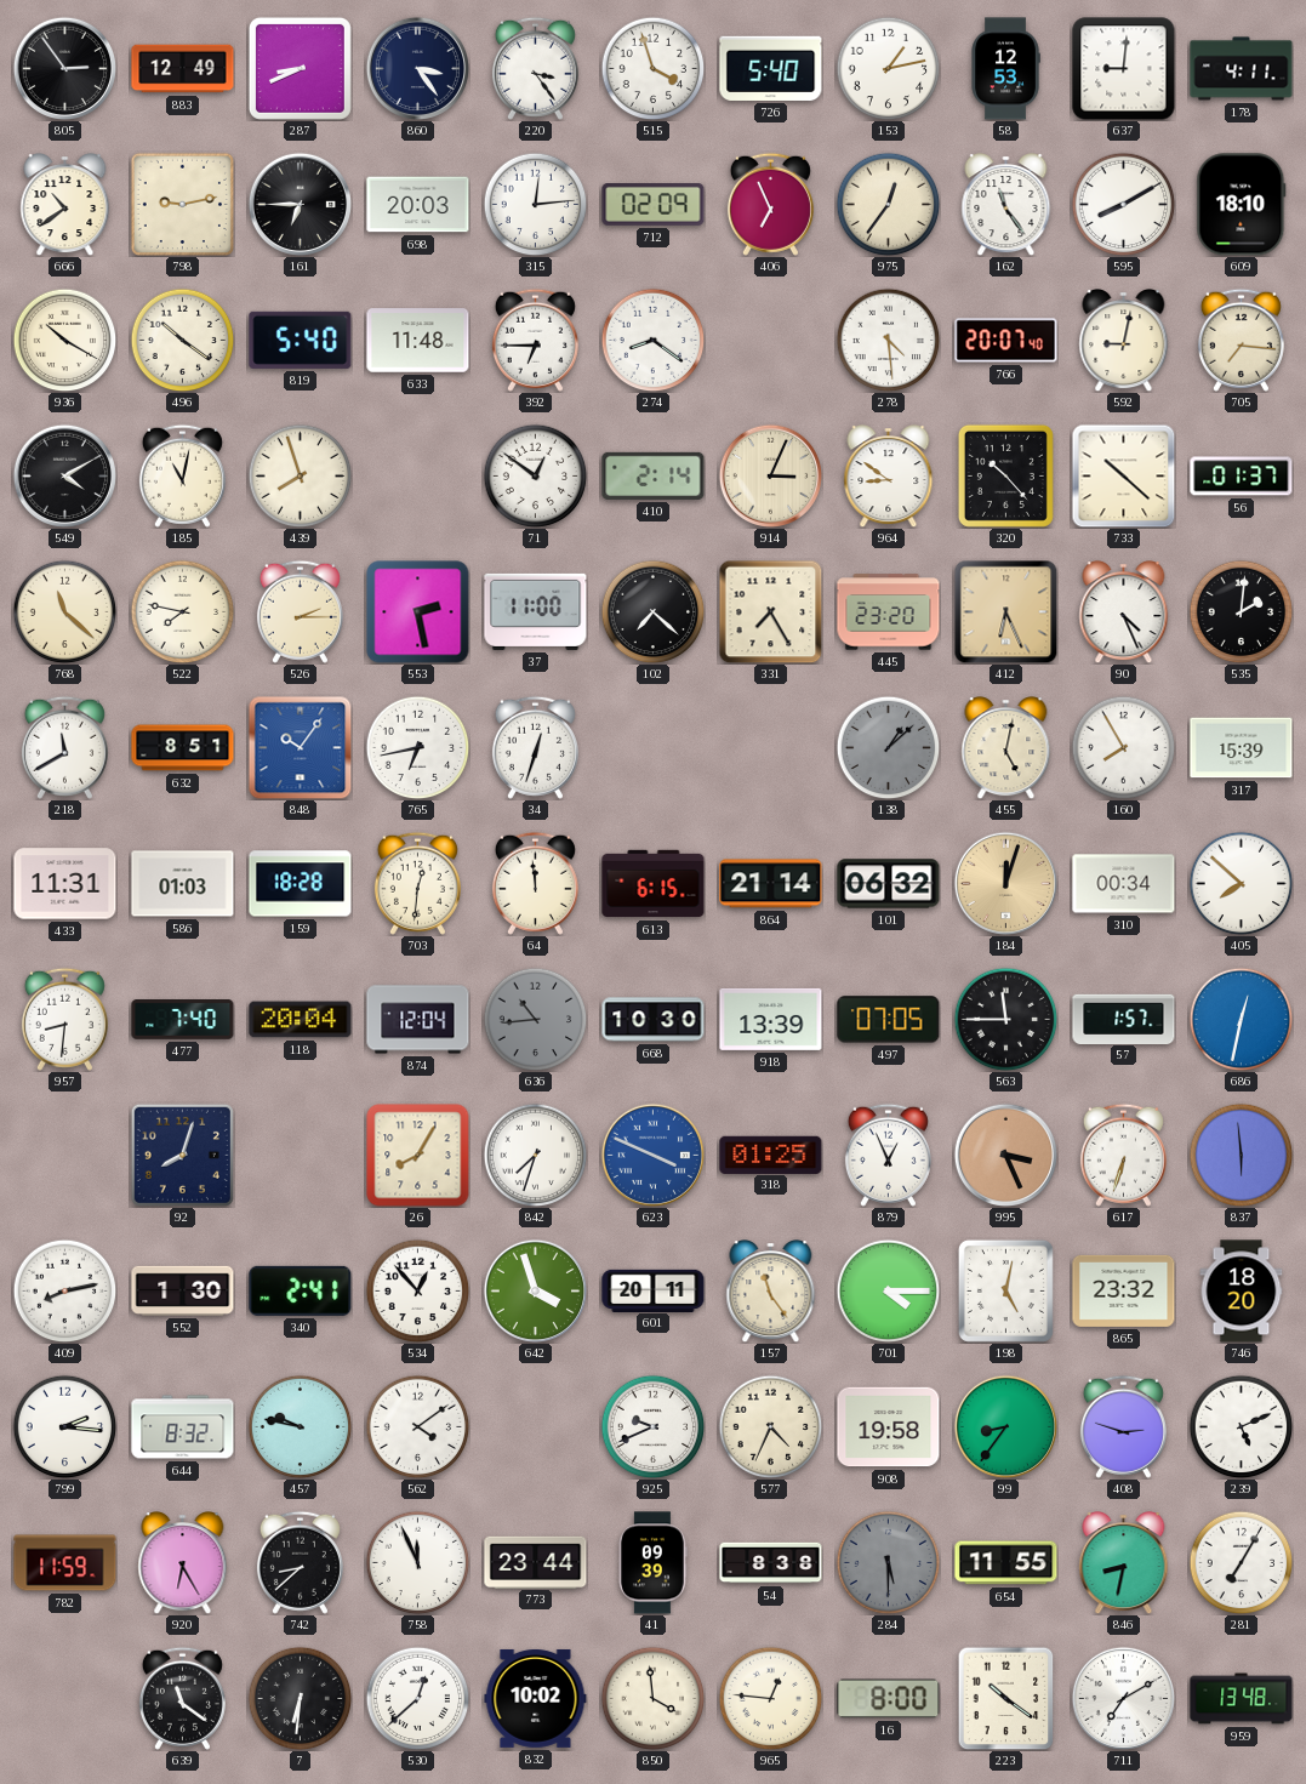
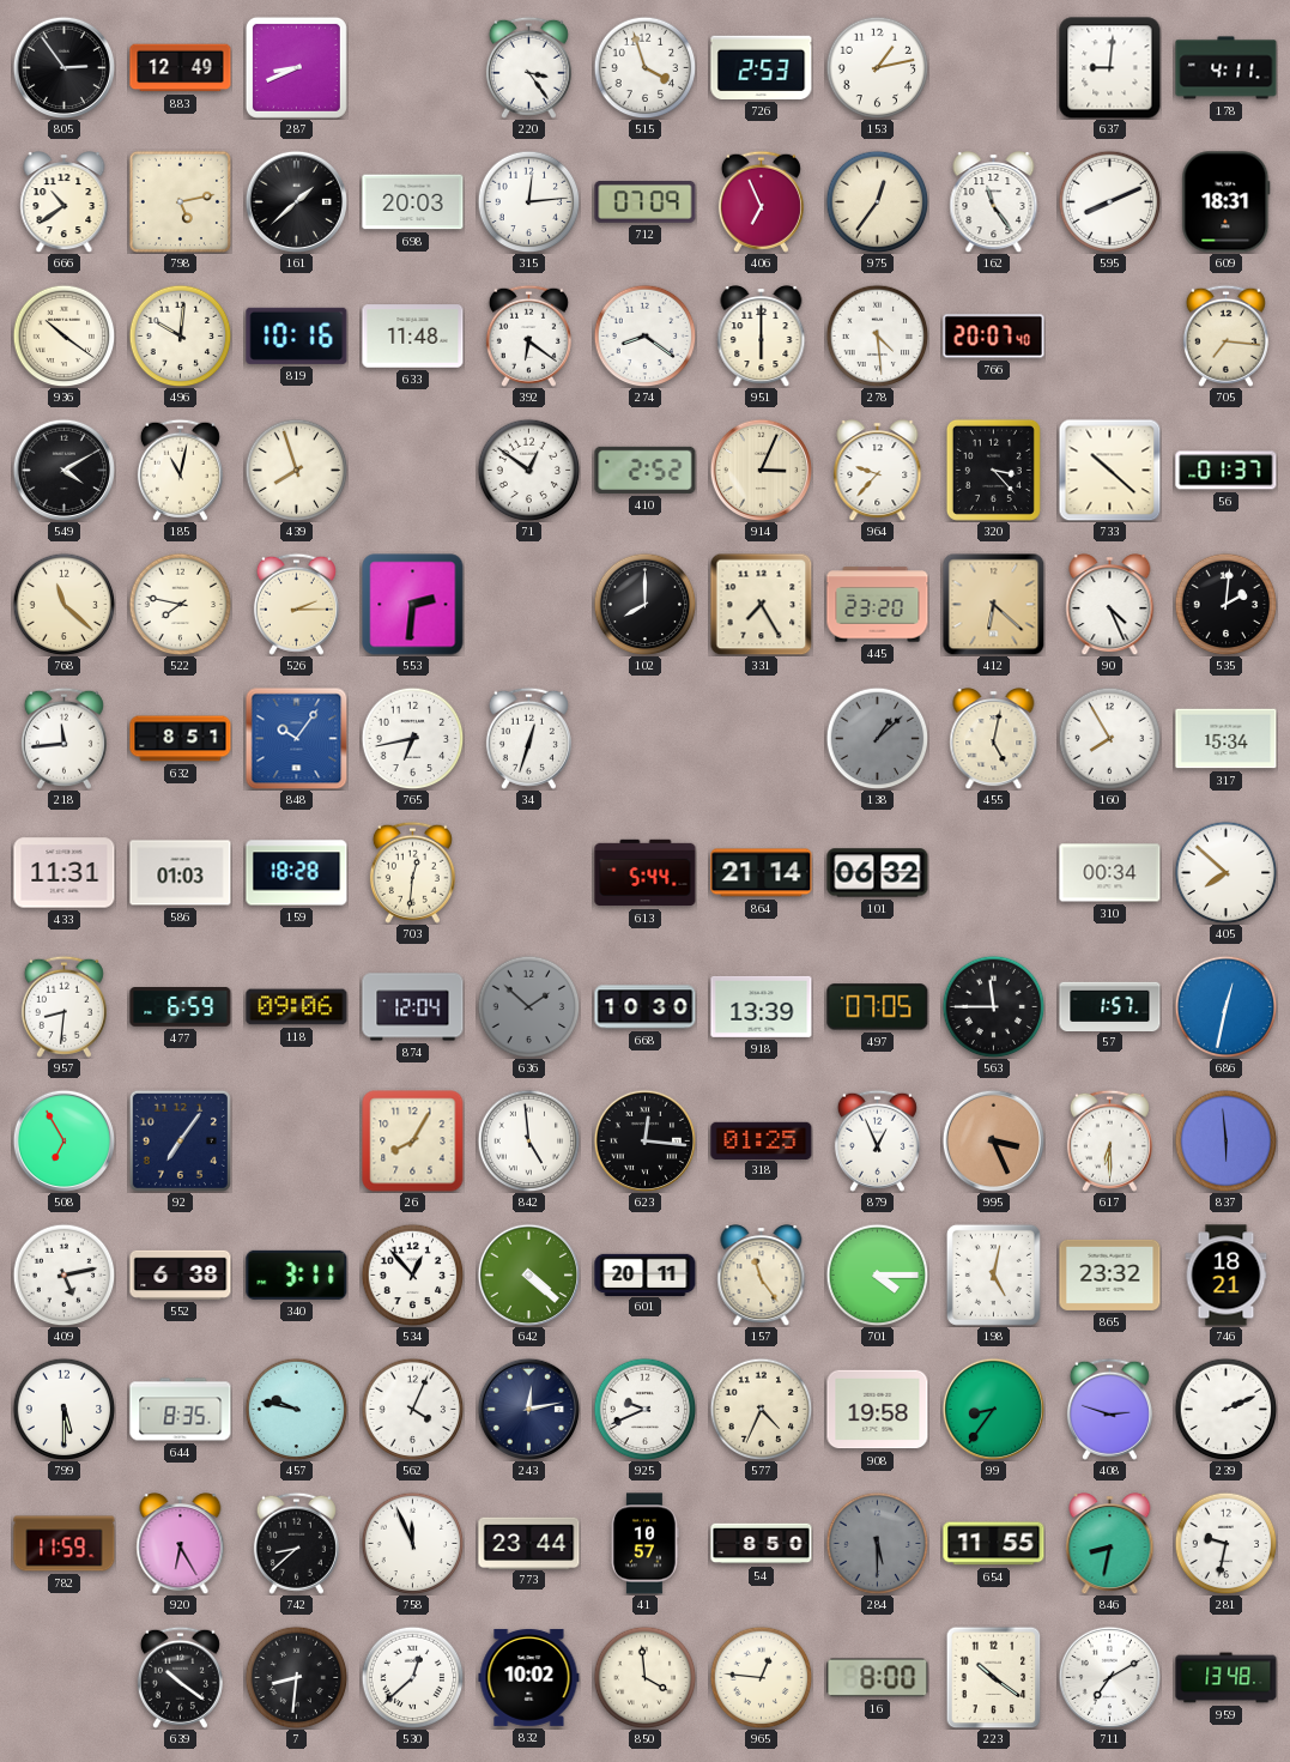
860: 3:24 -> none (417, 68)
726: 5:40 -> 2:53 (762, 67)
58: 12:53 -> none (1005, 69)
798: 9:13 -> 5:13 (180, 201)
161: 6:45 -> 1:38 (296, 201)
712: 02:09 -> 07:09 (646, 202)
595: 8:10 -> 8:11 (1109, 201)
609: 18:10 -> 18:31 (1227, 202)
936: 10:20 -> 10:21 (63, 335)
496: 10:21 -> 10:01 (180, 335)
819: 5:40 -> 10:16 (297, 335)
392: 6:45 -> 6:21 (528, 335)
951: none -> 6:00 (762, 337)
592: 9:02 -> none (1124, 341)
410: 2:14 -> 2:52 (646, 470)
964: 8:51 -> 9:37 (878, 471)
320: 10:23 -> 3:23 (993, 470)
553: 2:28 -> 2:31 (413, 605)
37: 11:00 -> none (536, 611)
102: 7:22 -> 8:00 (644, 604)
412: 6:26 -> 6:22 (993, 604)
218: 11:40 -> 11:44 (63, 738)
317: 15:39 -> 15:34 (1227, 739)
64: 11:59 -> none (535, 883)
613: 6:15 -> 5:44 (646, 873)
184: 12:03 -> none (1005, 883)
477: 7:40 -> 6:59 (181, 1007)
118: 20:04 -> 09:06 (297, 1007)
636: 10:44 -> 1:52 (528, 1006)
508: none -> 6:55 (63, 1140)
92: 8:03 -> 7:06 (180, 1140)
842: 7:33 -> 4:59 (528, 1140)
623: 3:49 -> 12:16 (644, 1140)
623 dial: blue -> black (644, 1140)
617: 6:33 -> 6:30 (1109, 1140)
409: 8:13 -> 5:13 (63, 1274)
552: 1:30 -> 6:38 (181, 1274)
340: 2:41 -> 3:11 (297, 1274)
642: 3:57 -> 4:22 (528, 1274)
746: 18:20 -> 18:21 (1227, 1276)
799: 2:16 -> 5:30 (63, 1409)
644: 8:32 -> 8:35 (181, 1410)
562: 4:09 -> 4:04 (412, 1409)
243: none -> 12:13 (528, 1409)
239: 5:11 -> 2:11 (1225, 1409)
41: 09:39 -> 10:57 (644, 1544)
54: 8:38 -> 8:50 (762, 1544)
281: 7:05 -> 9:32 (1225, 1543)
639: 11:21 -> 10:21 (180, 1677)
7: 6:31 -> 8:31 (296, 1677)
